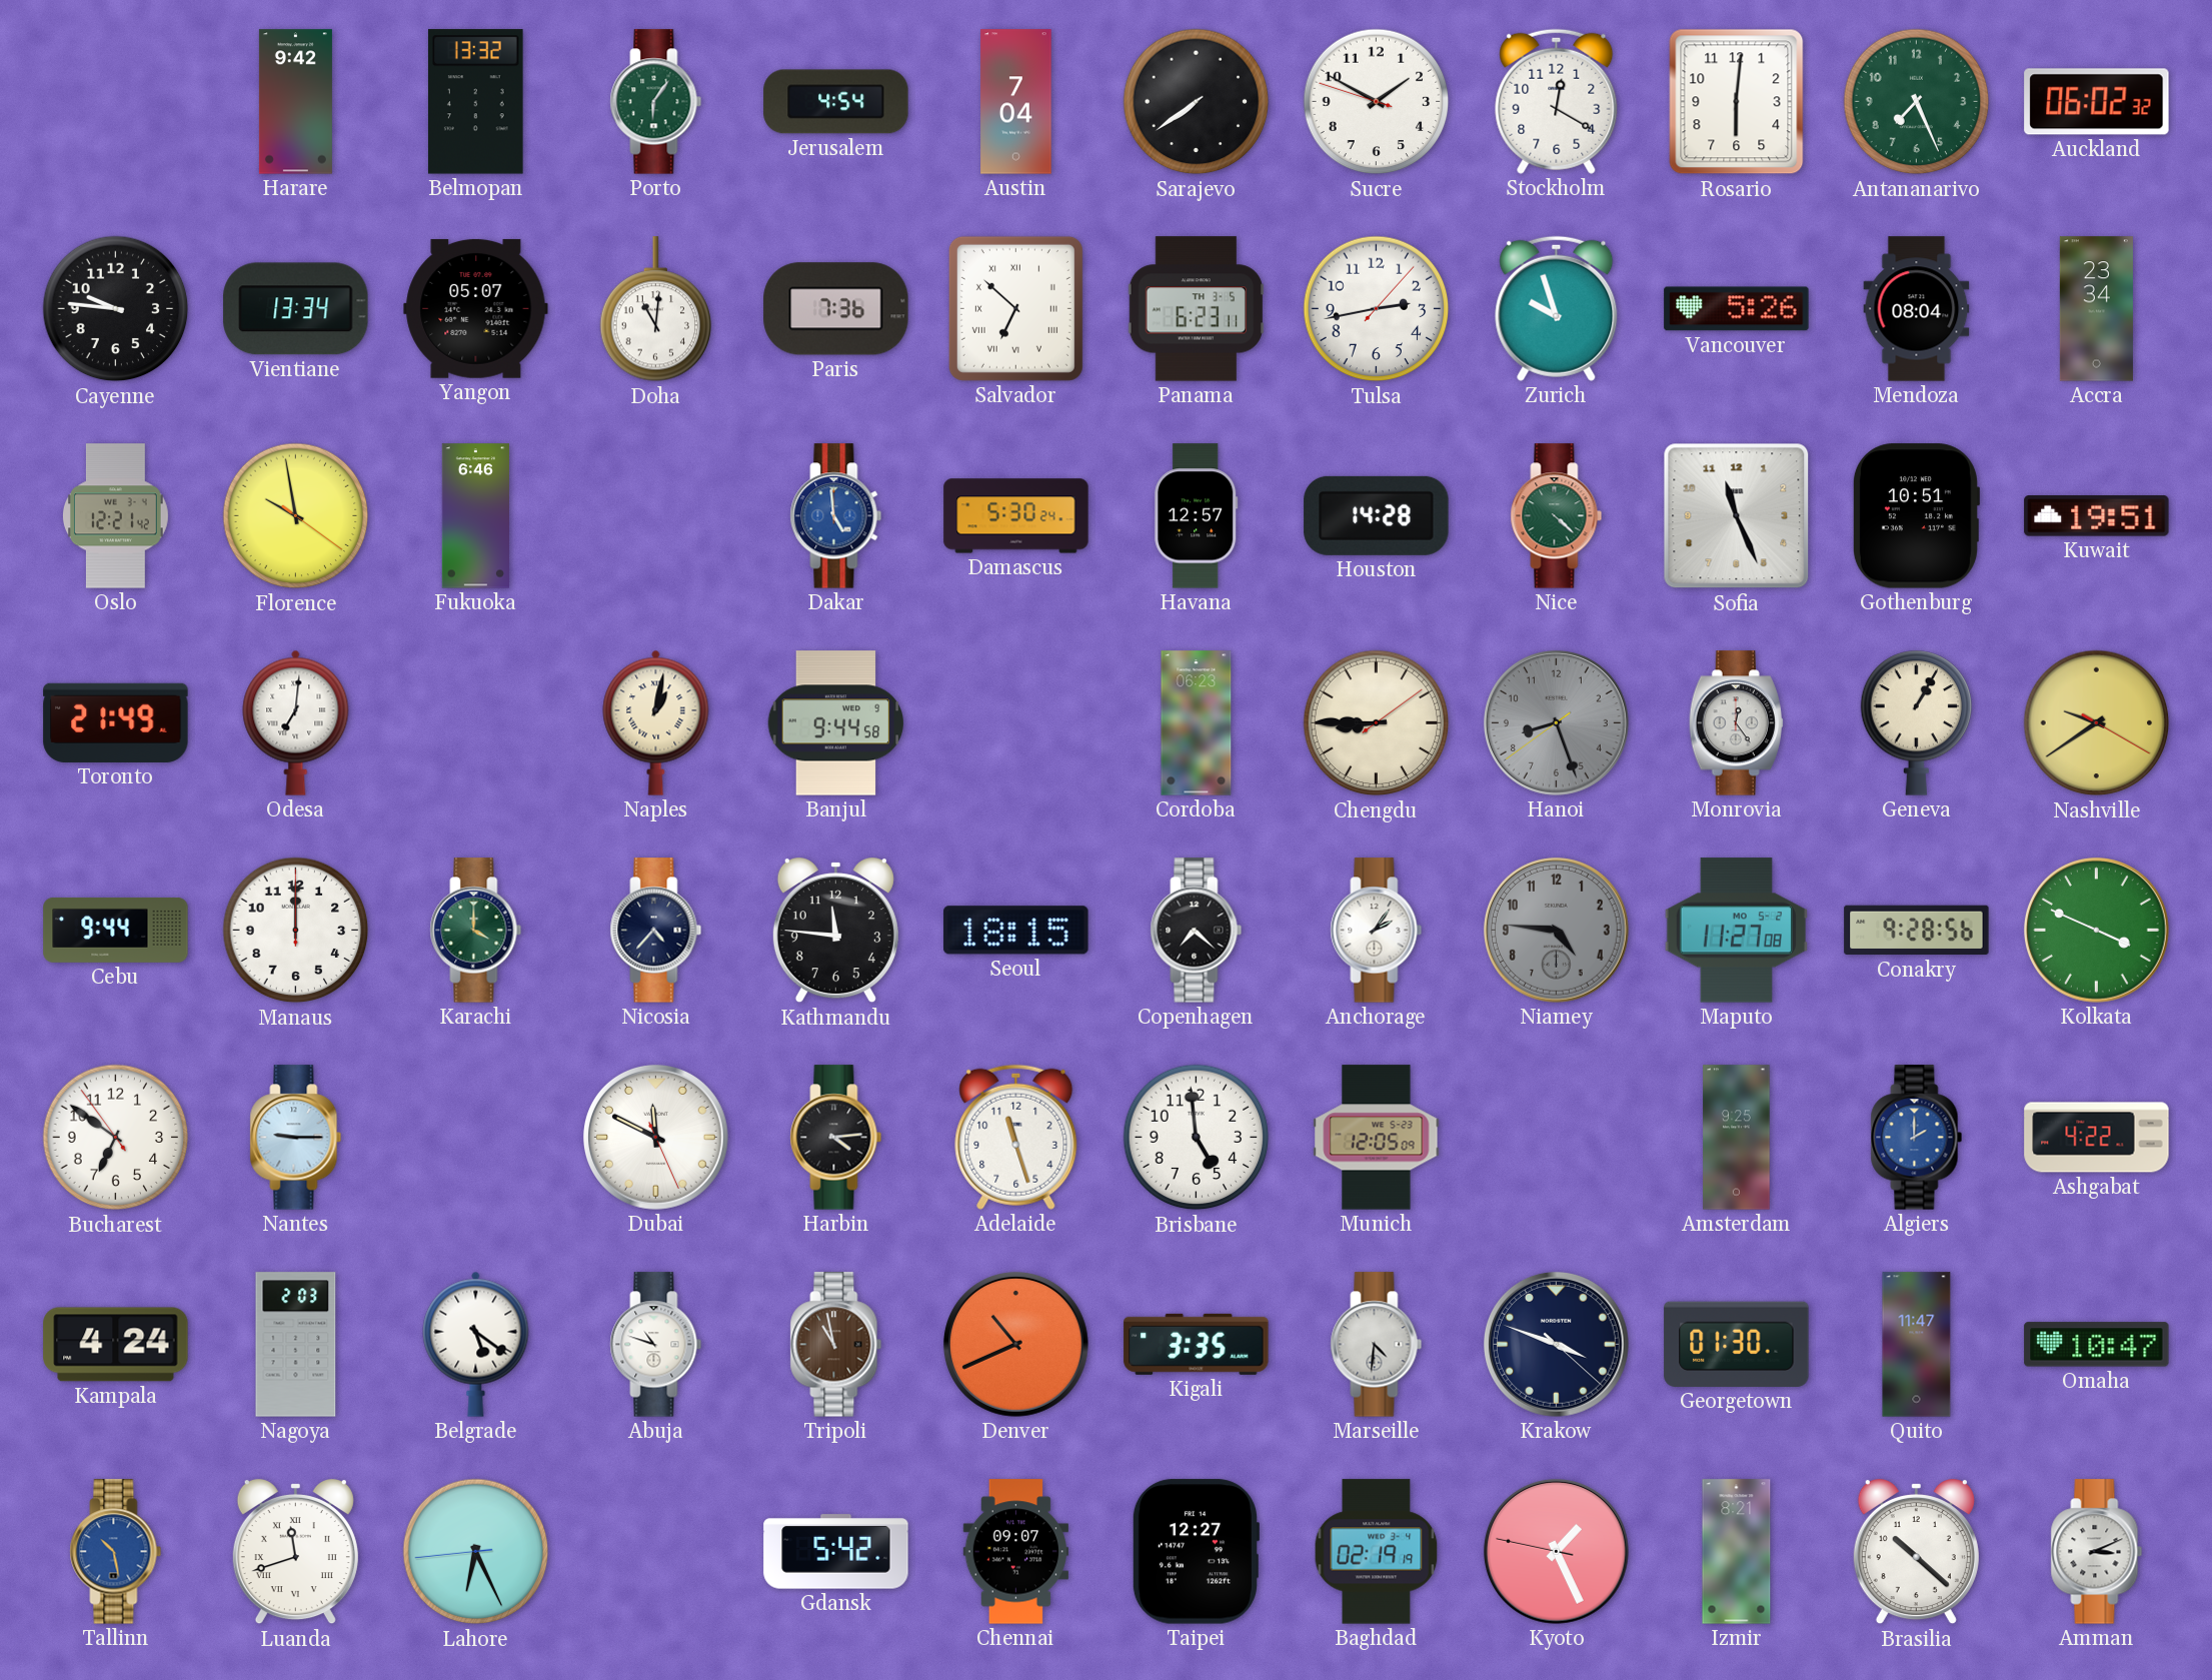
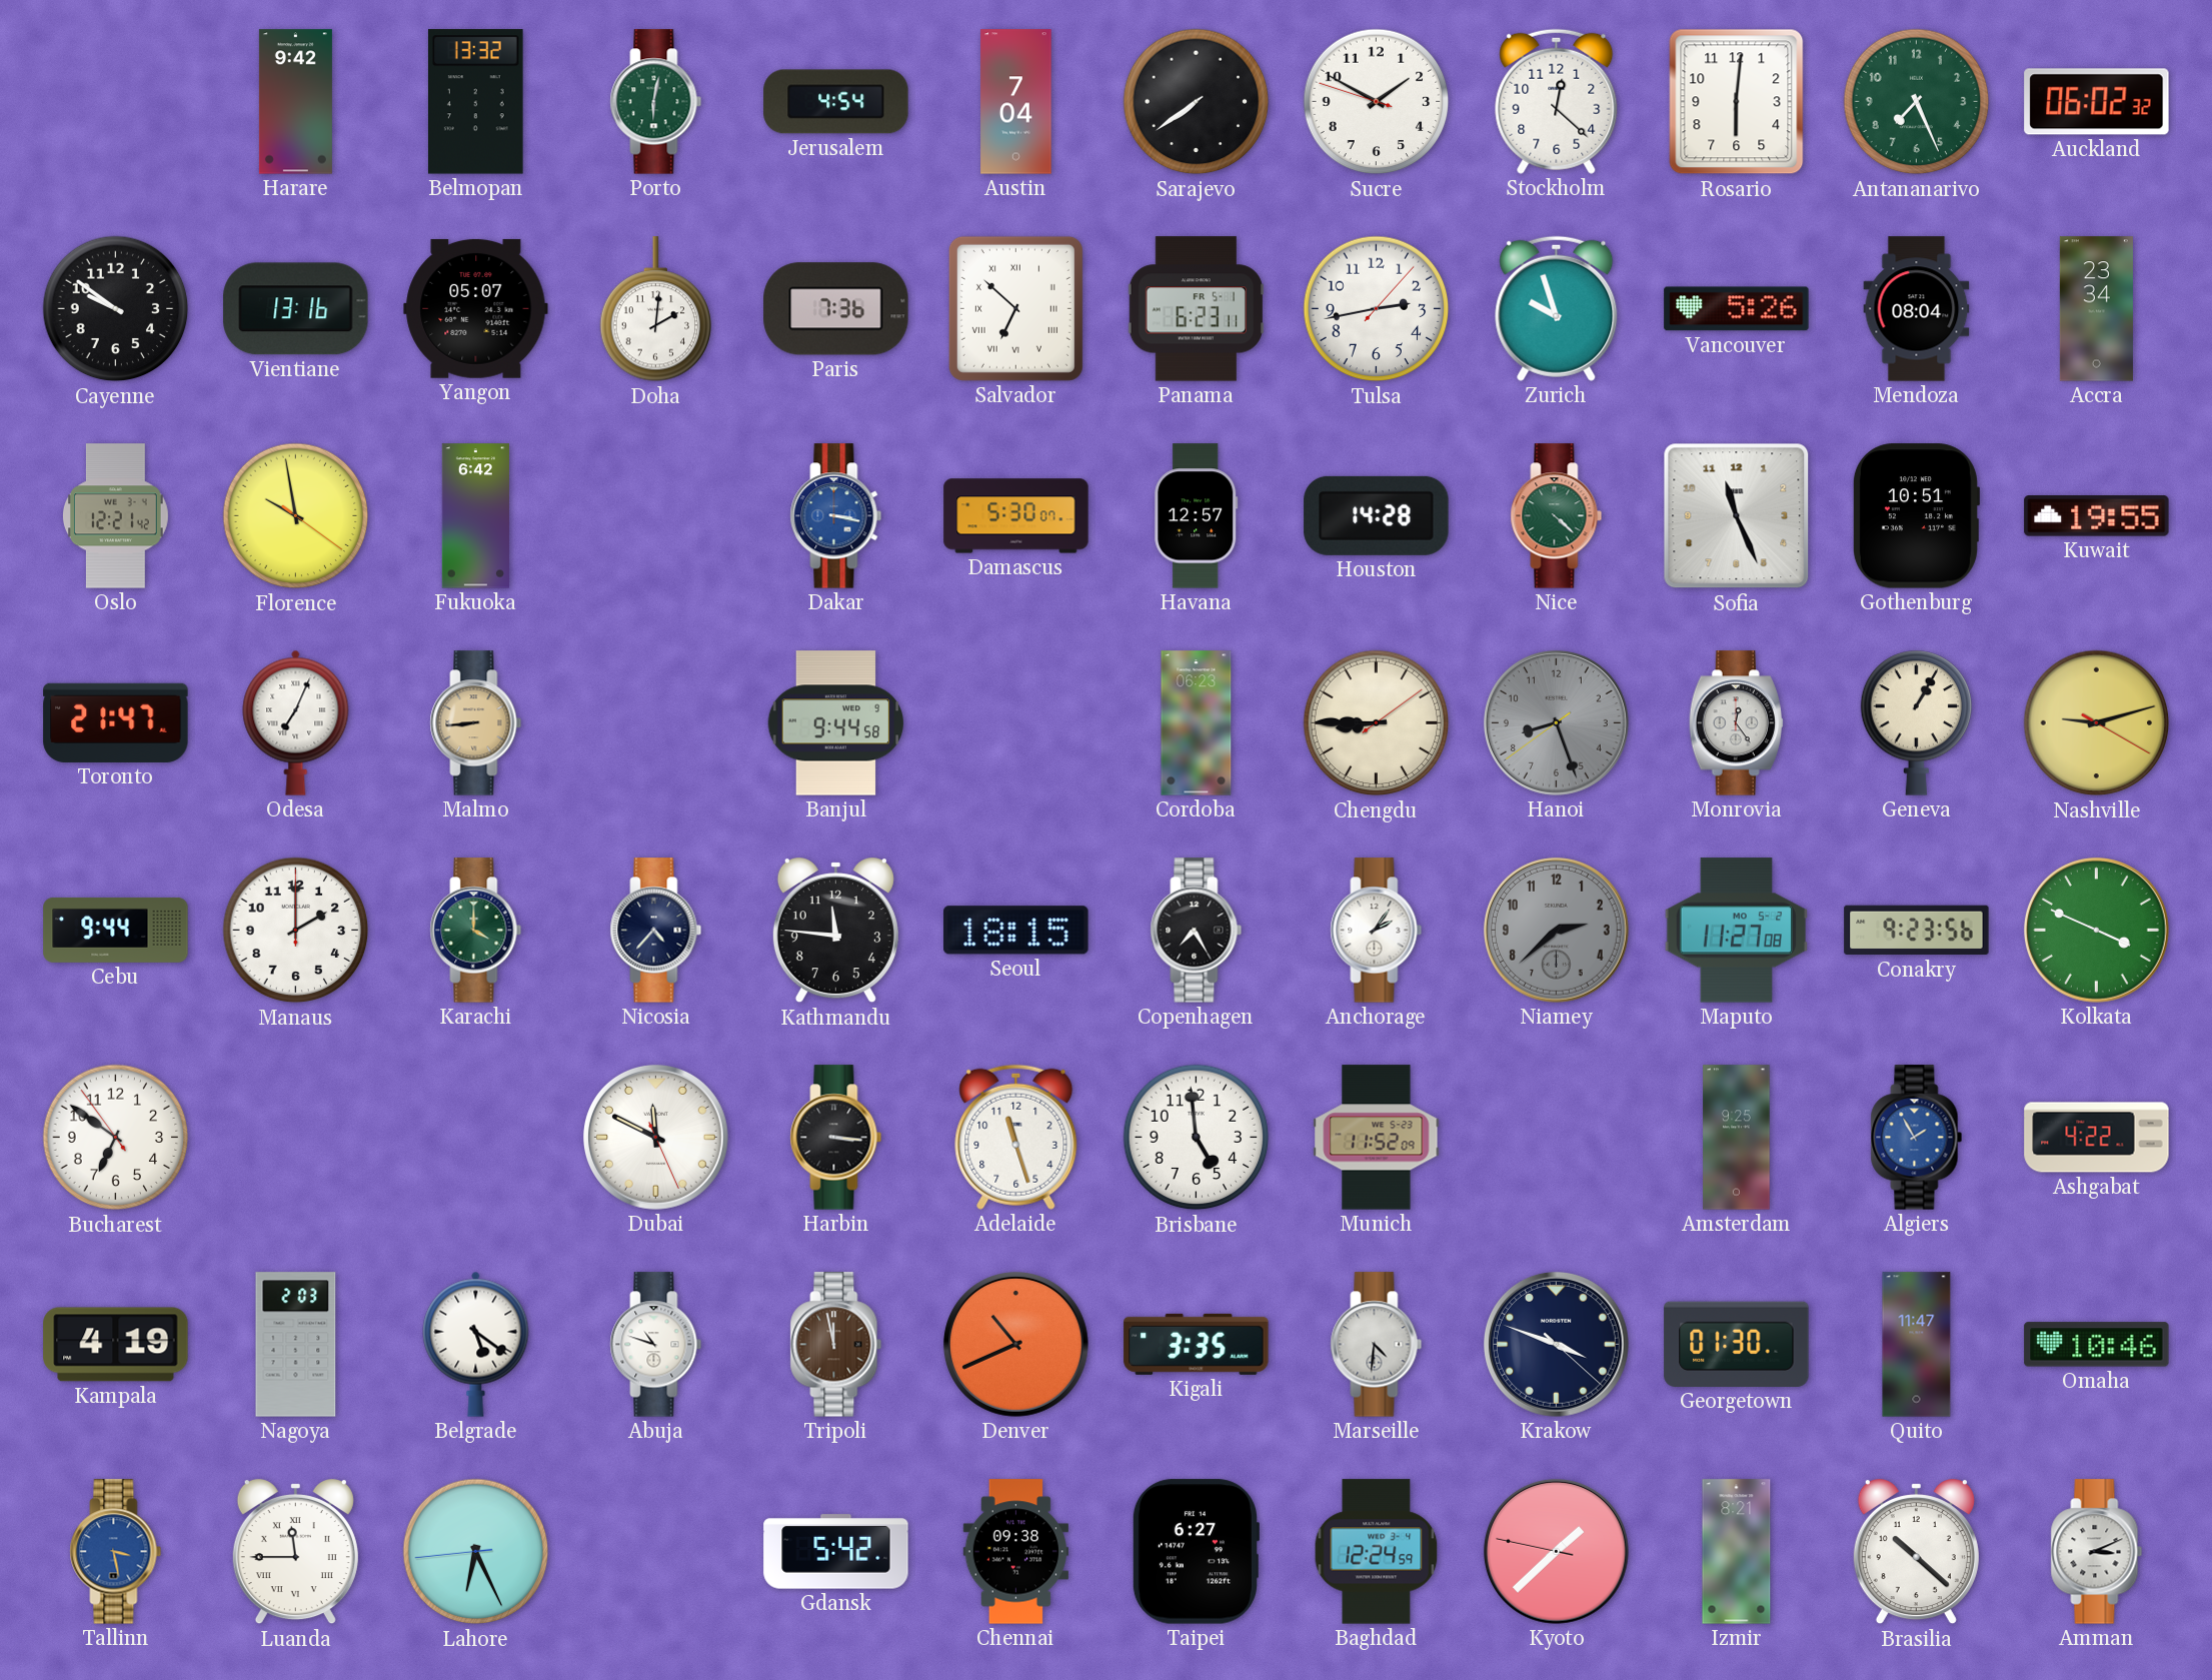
Porto: 6:06 -> 6:02 (656, 102)
Stockholm: 12:20 -> 12:22 (1557, 101)
Cayenne: 9:46 -> 9:51 (116, 309)
Vientiane: 13:34 -> 13:16 (296, 309)
Doha: 11:01 -> 2:01 (656, 309)
Panama date: TH 3-5 -> FR 5-1 (1197, 309)
Fukuoka: 6:46 -> 6:42 (475, 516)
Dakar: 4:59 -> 3:17 (836, 516)
Damascus: 5:30:24 -> 5:30:07 (1016, 516)
Kuwait: 19:51 -> 19:55 (2097, 516)
Toronto: 21:49 -> 21:47 (116, 722)
Odesa: 7:01 -> 7:04 (296, 722)
Malmo: none -> 8:44 (476, 723)
Naples: 1:02 -> none (656, 722)
Nashville: 9:39 -> 9:12 (2097, 723)
Manaus: 12:00 -> 2:00 (296, 931)
Copenhagen: 7:22 -> 7:25 (1197, 931)
Niamey: 4:46 -> 2:38 (1556, 930)
Conakry: 9:28 -> 9:23 (1917, 931)
Nantes: 9:15 -> none (296, 1138)
Harbin: 4:14 -> 3:16 (836, 1138)
Munich: 12:05 -> 11:52 (1377, 1138)
Algiers: 2:00 -> 1:55 (1917, 1138)
Kampala: 4:24 -> 4:19 (116, 1345)
Tripoli: 10:58 -> 11:58 (836, 1345)
Omaha: 10:47 -> 10:46 (2097, 1345)
Tallinn: 10:28 -> 3:28 (116, 1552)
Luanda: 11:42 -> 11:45 (295, 1552)
Chennai: 09:07 -> 09:38 (1015, 1552)
Taipei: 12:27 -> 6:27 (1196, 1552)
Baghdad: 02:19 -> 12:24 (1377, 1552)
Kyoto: 1:25 -> 1:37 (1556, 1551)
